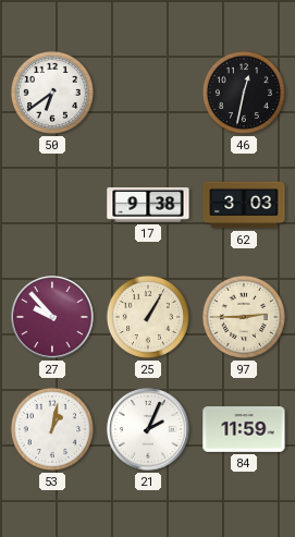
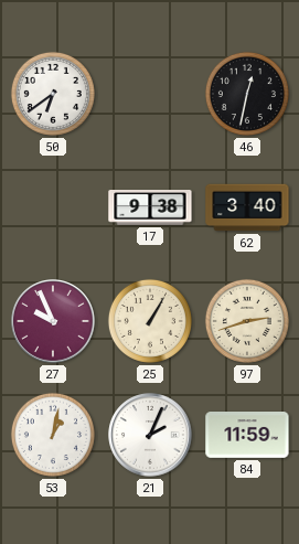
62: 3:03 -> 3:40 (247, 207)
27: 9:53 -> 9:56 (53, 321)
97: 2:45 -> 2:42 (247, 321)
